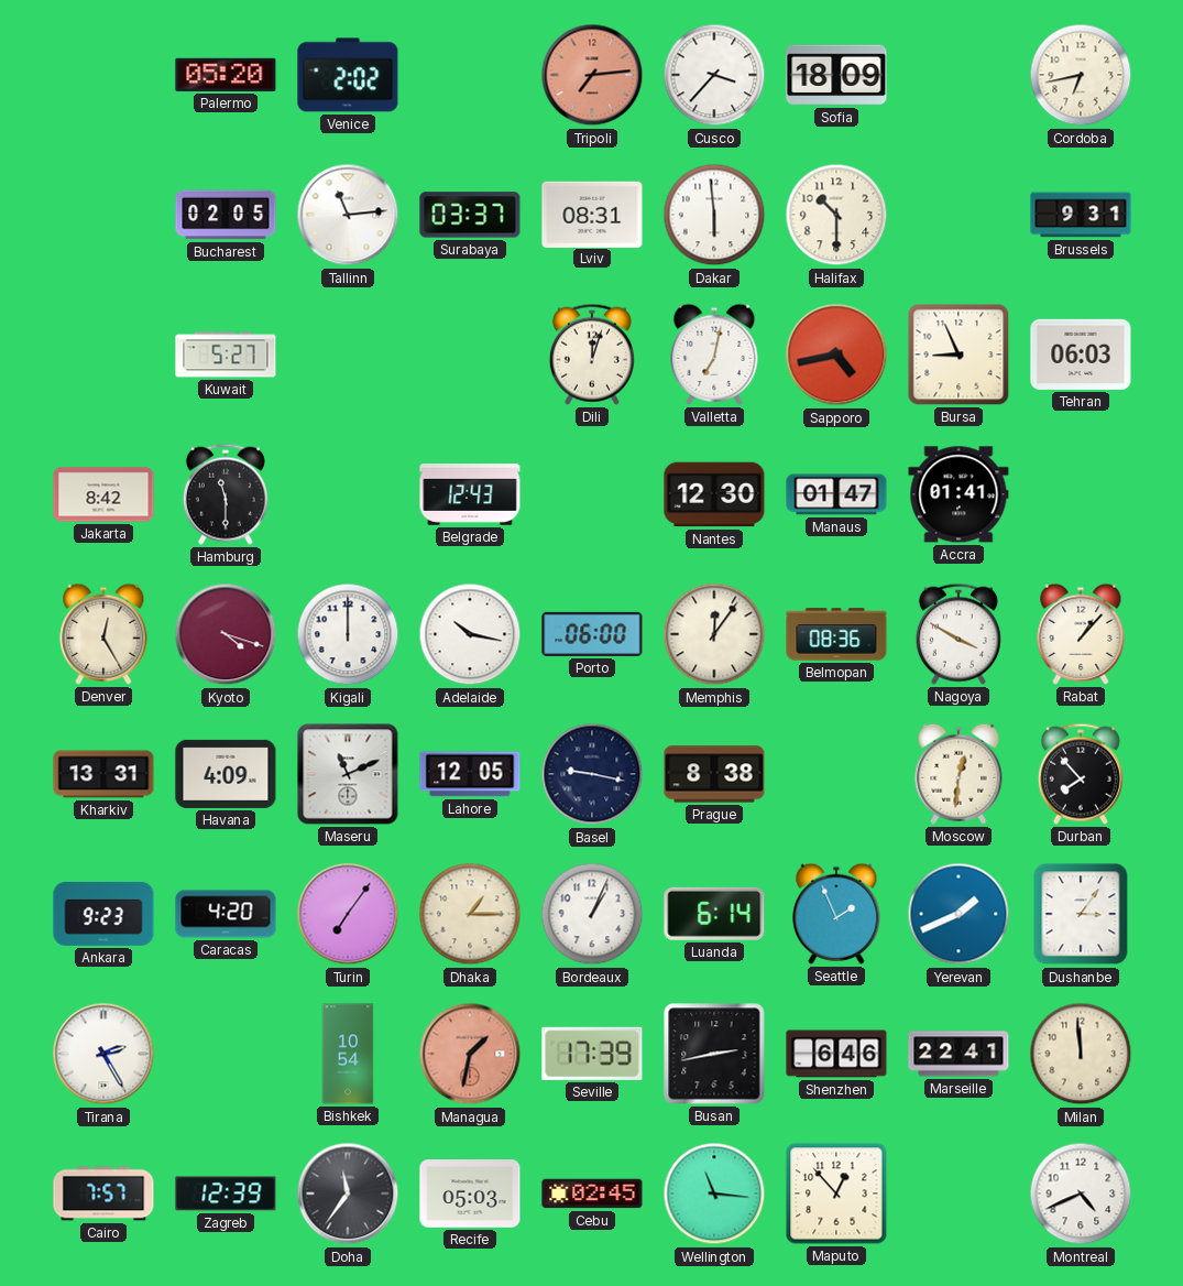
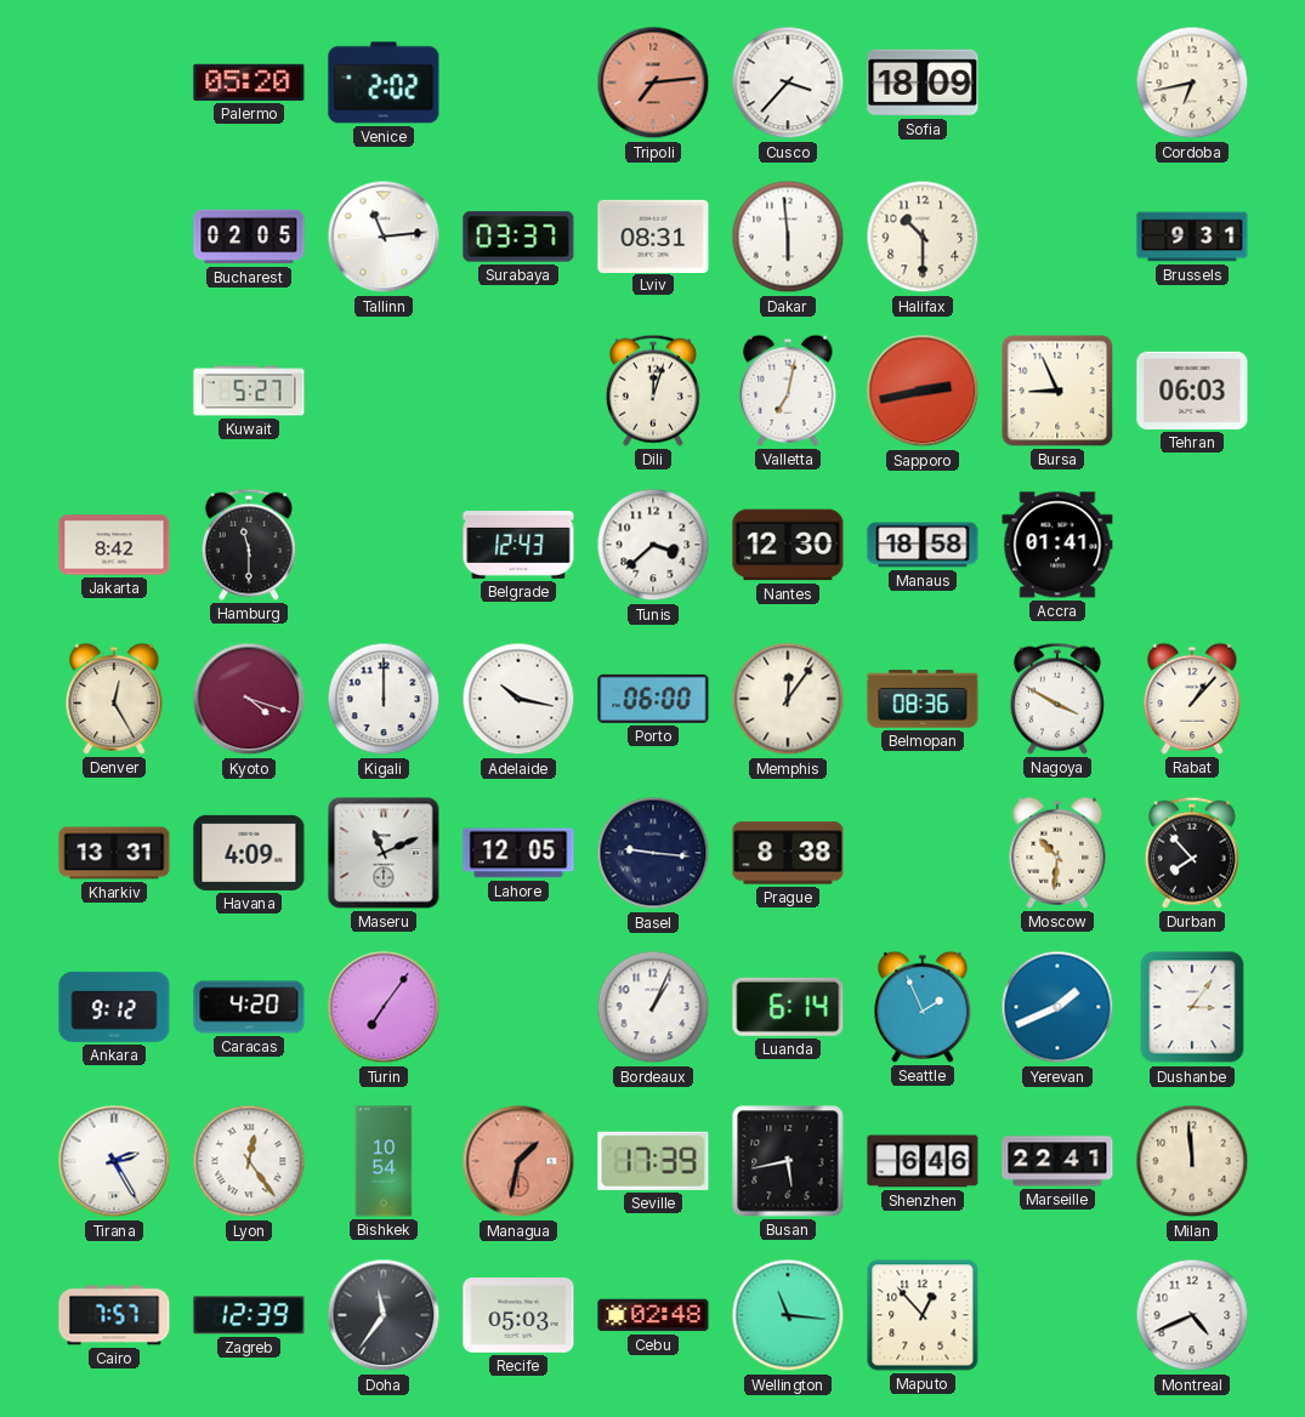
Sapporo: 4:43 -> 2:43 (923, 391)
Tunis: none -> 3:38 (653, 545)
Manaus: 01:47 -> 18:58 (923, 545)
Basel: 9:17 -> 9:16 (653, 853)
Moscow: 12:31 -> 10:31 (1057, 853)
Ankara: 9:23 -> 9:12 (114, 1007)
Dhaka: 1:15 -> none (470, 914)
Lyon: none -> 12:24 (249, 1161)
Busan: 2:43 -> 5:43 (788, 1161)
Cebu: 02:45 -> 02:48 (653, 1315)
